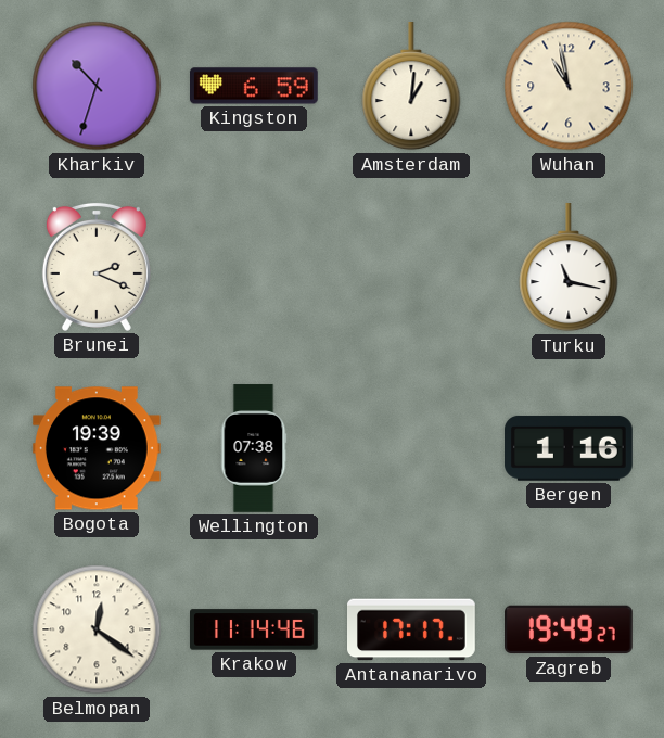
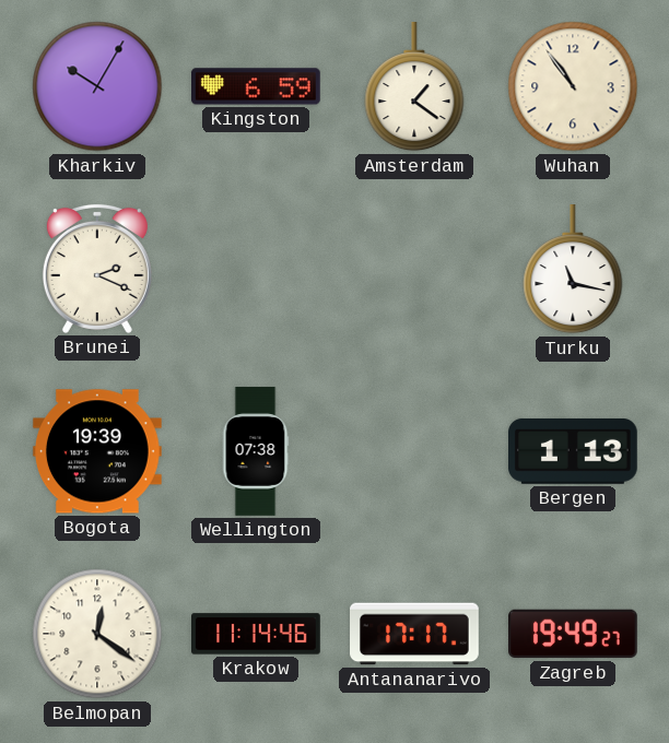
Kharkiv: 10:33 -> 10:05 (97, 86)
Amsterdam: 1:01 -> 1:21 (414, 87)
Wuhan: 10:58 -> 10:54 (573, 86)
Bergen: 1:16 -> 1:13 (574, 451)
